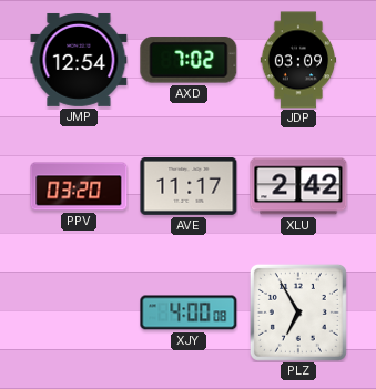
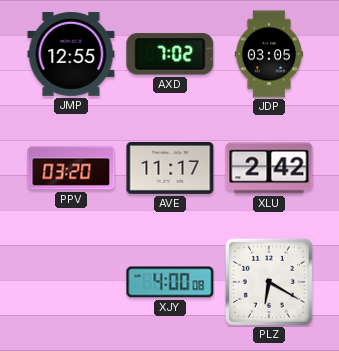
JMP: 12:54 -> 12:55 (71, 54)
JDP: 03:09 -> 03:05 (269, 54)
PLZ: 6:55 -> 6:20 (269, 282)
